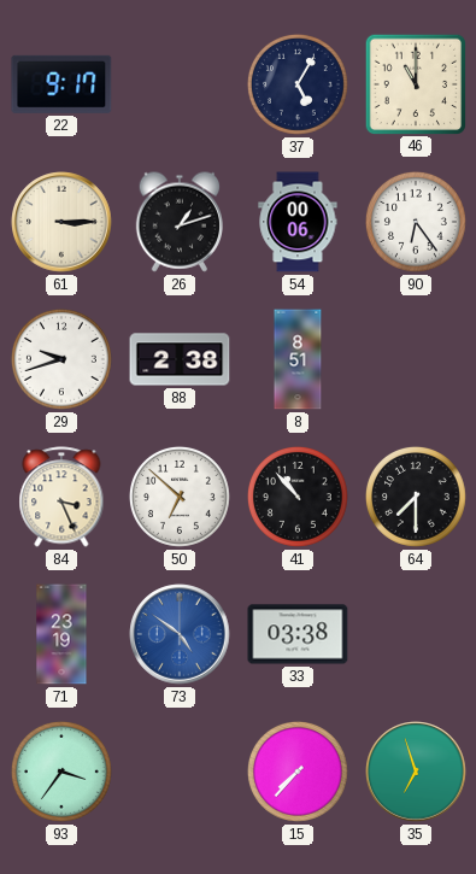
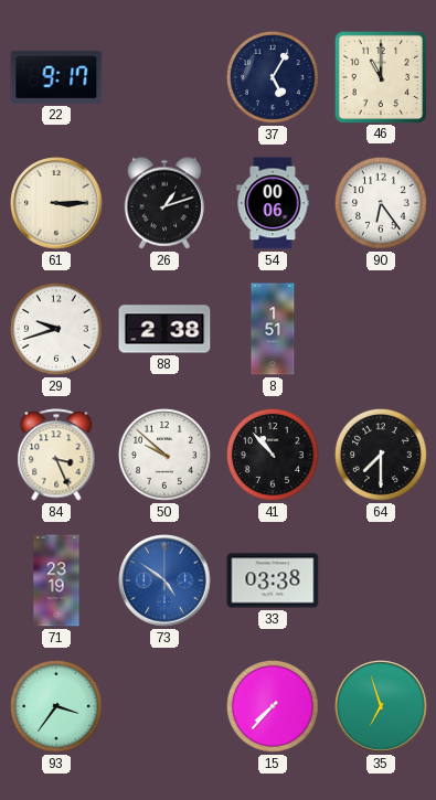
8: 8:51 -> 1:51 (273, 329)
50: 6:52 -> 9:52 (164, 455)
